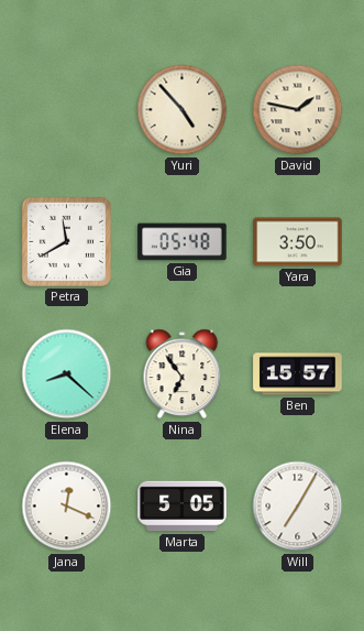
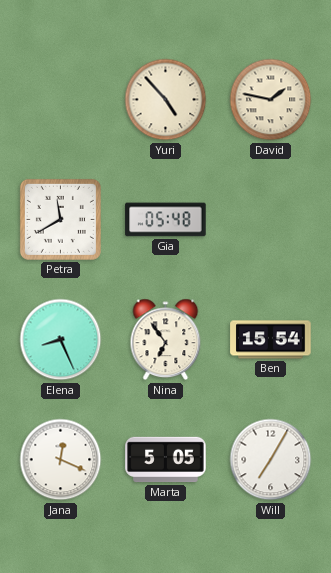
Yara: 3:50 -> none (298, 242)
Elena: 8:22 -> 8:26 (61, 340)
Ben: 15:57 -> 15:54 (271, 340)
